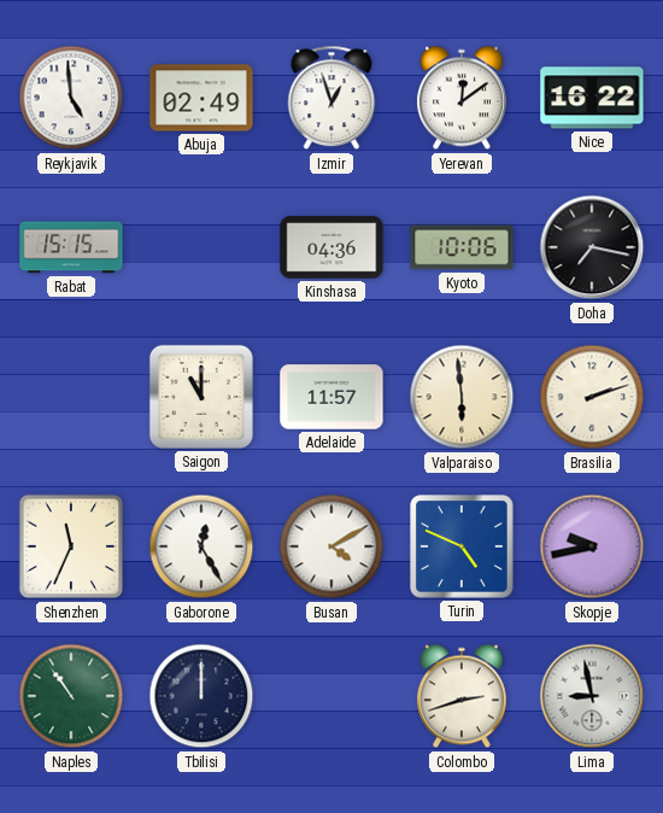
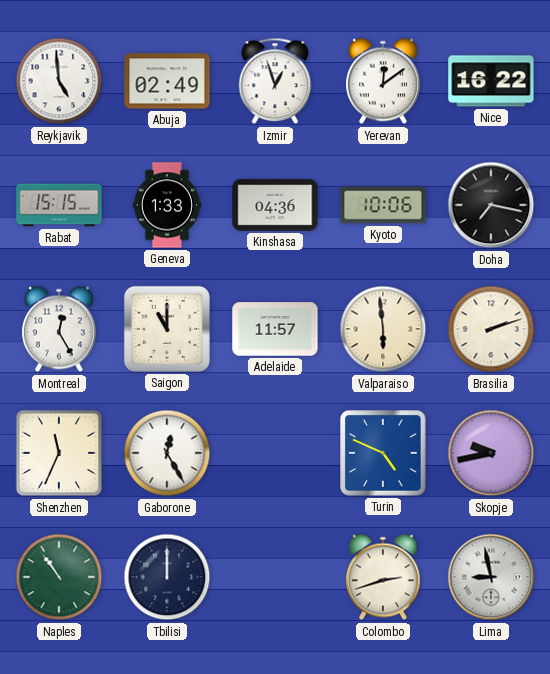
Geneva: none -> 1:33 (166, 205)
Montreal: none -> 12:25 (59, 329)
Busan: 4:10 -> none (331, 546)
